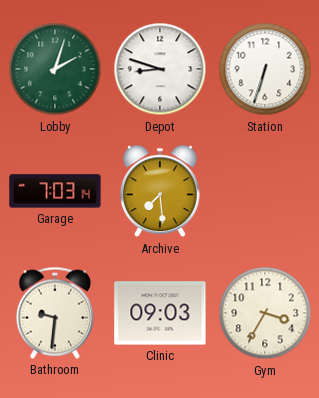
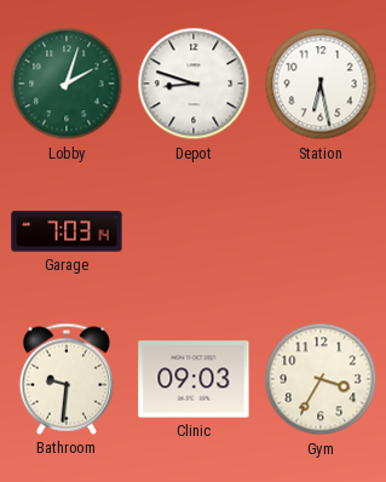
Station: 6:33 -> 6:28 (321, 84)
Archive: 7:29 -> none (161, 191)
